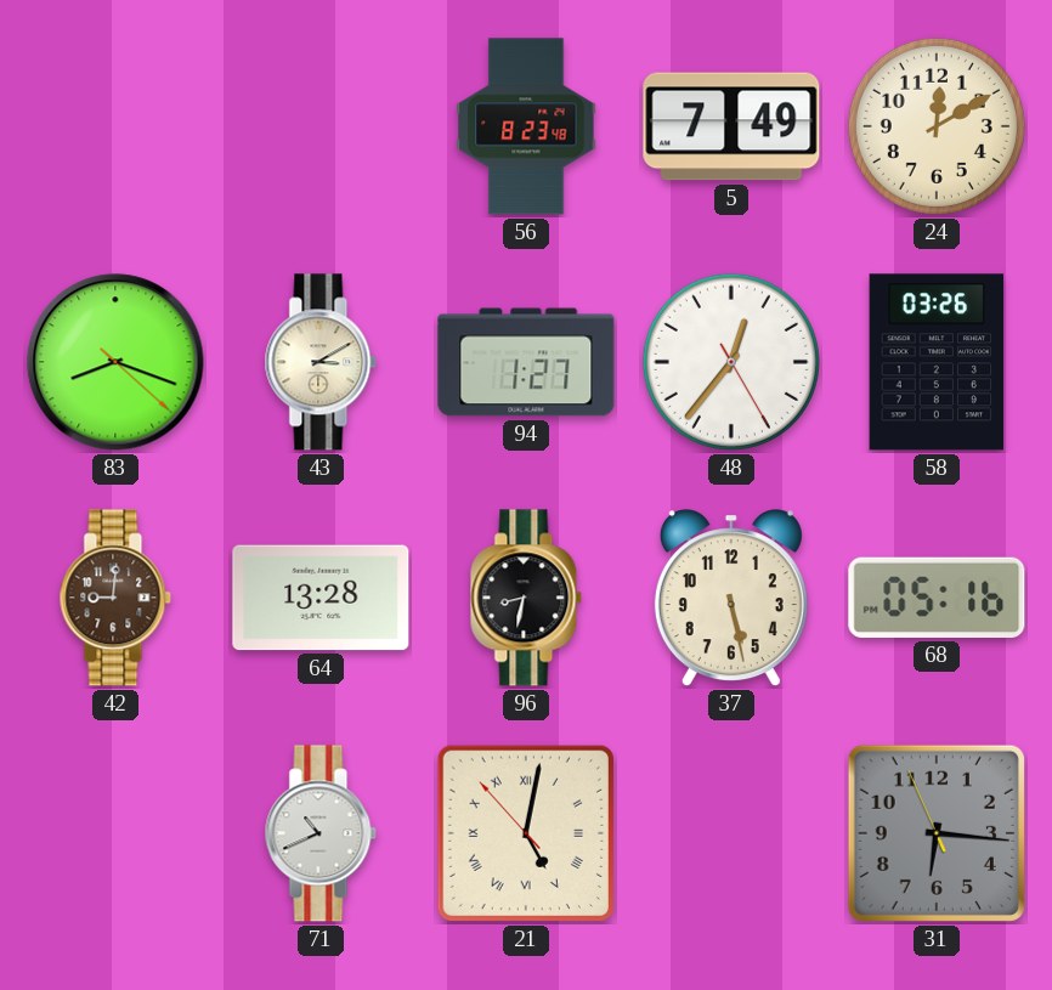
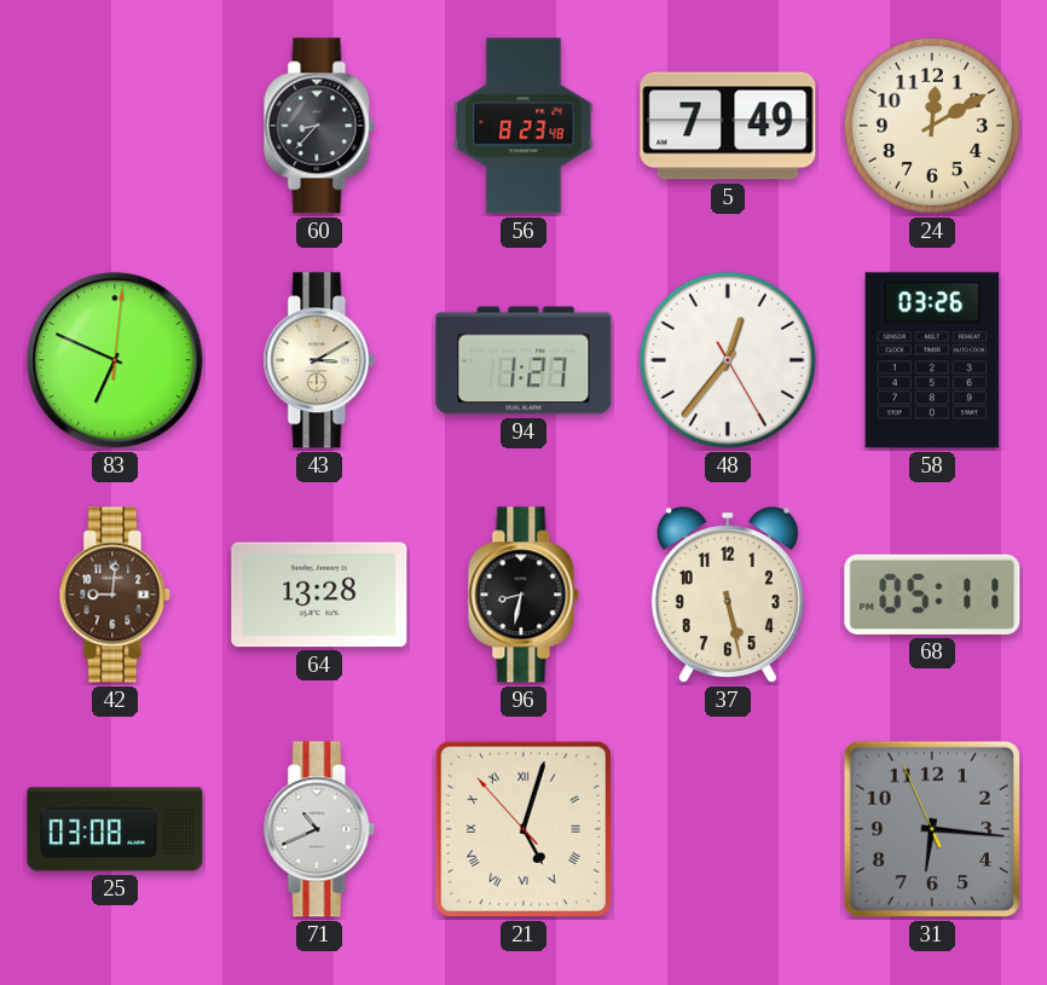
60: none -> 8:37 (319, 126)
83: 8:18 -> 6:49 (115, 360)
68: 05:16 -> 05:11 (932, 595)
25: none -> 03:08 (115, 829)
21: 5:01 -> 5:02 (523, 829)
